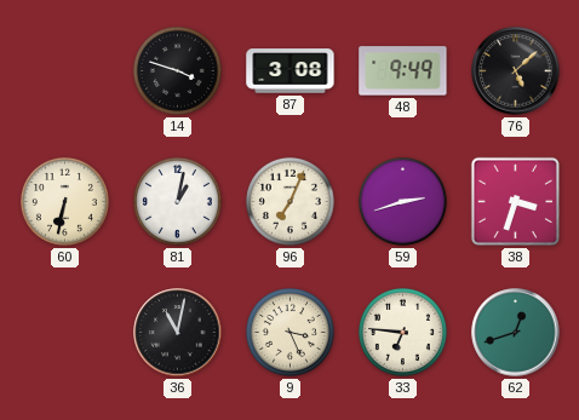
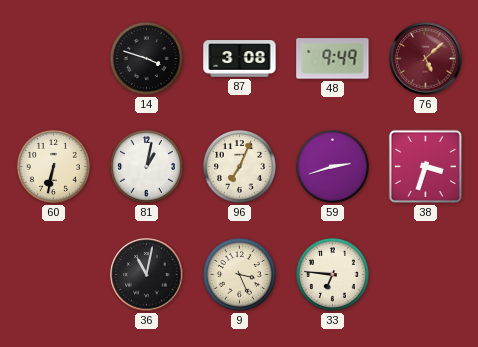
76 dial: black -> burgundy (426, 59)
62: 12:42 -> none (516, 333)
